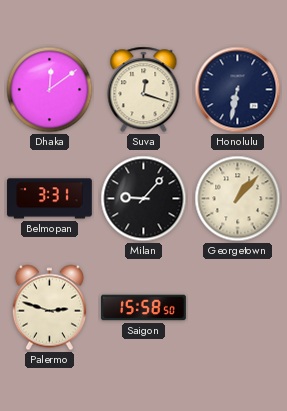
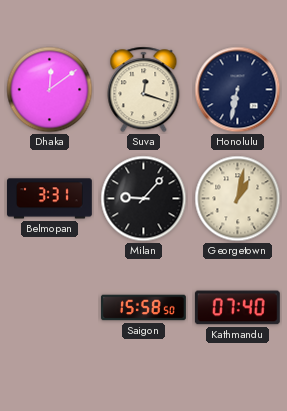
Georgetown: 1:07 -> 1:02 (238, 199)
Palermo: 2:48 -> none (49, 308)
Kathmandu: none -> 07:40 (237, 308)
